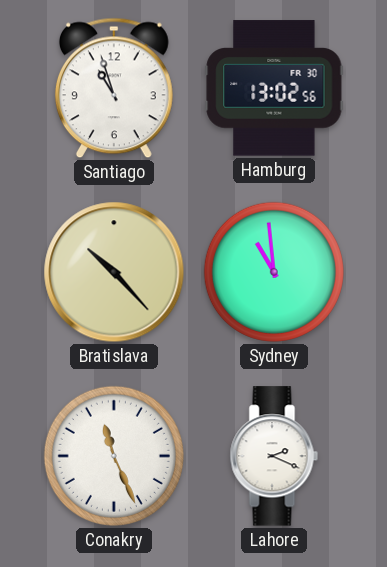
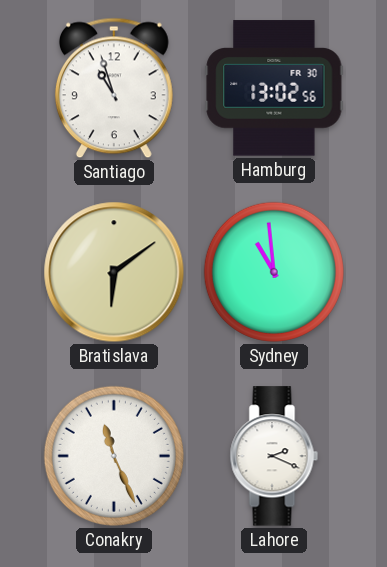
Bratislava: 10:23 -> 6:09 (114, 272)
